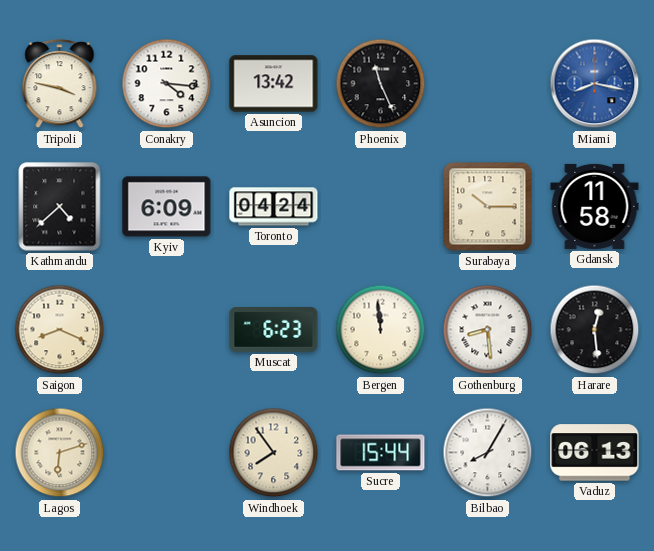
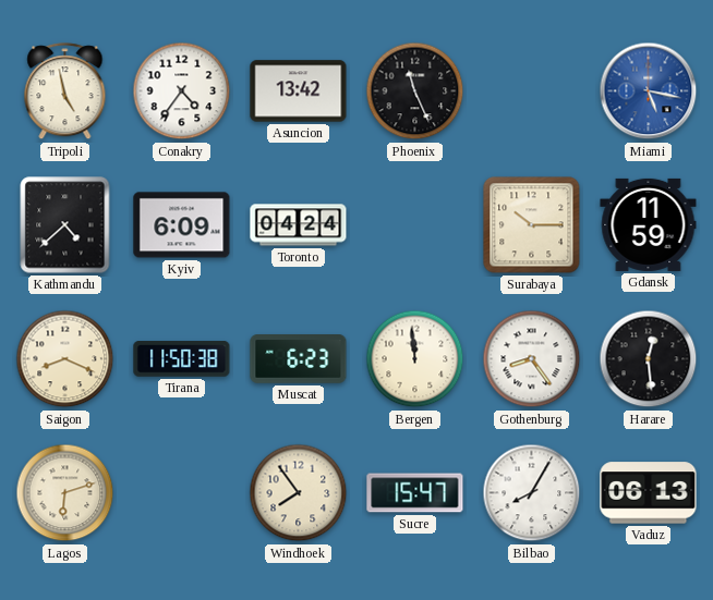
Tripoli: 3:47 -> 4:58 (65, 91)
Conakry: 4:16 -> 4:36 (182, 91)
Miami: 8:17 -> 5:17 (649, 91)
Gdansk: 11:58 -> 11:59 (649, 224)
Tirana: none -> 11:50 (182, 359)
Gothenburg: 8:29 -> 8:24 (532, 359)
Sucre: 15:44 -> 15:47 (415, 493)
